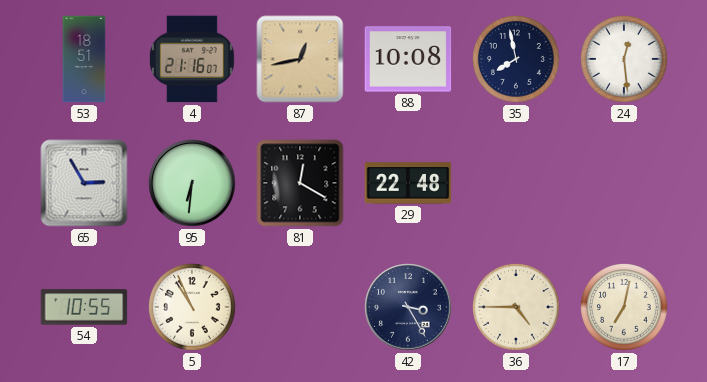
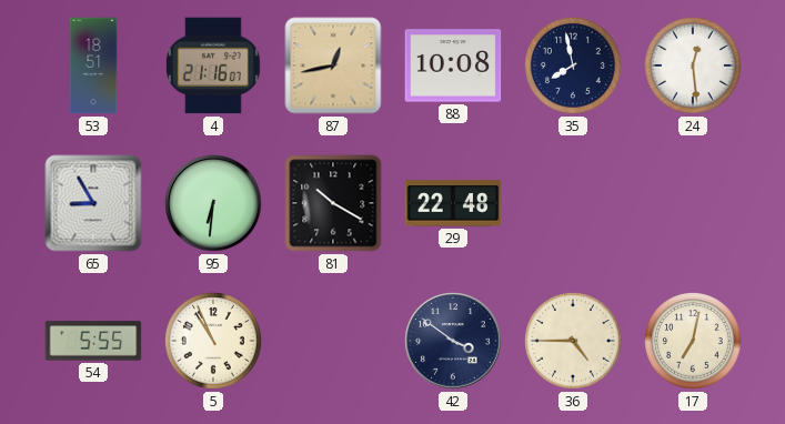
65: 2:55 -> 8:55 (93, 203)
81: 12:20 -> 10:20 (333, 203)
54: 10:55 -> 5:55 (93, 341)
42: 3:25 -> 3:51 (453, 341)
